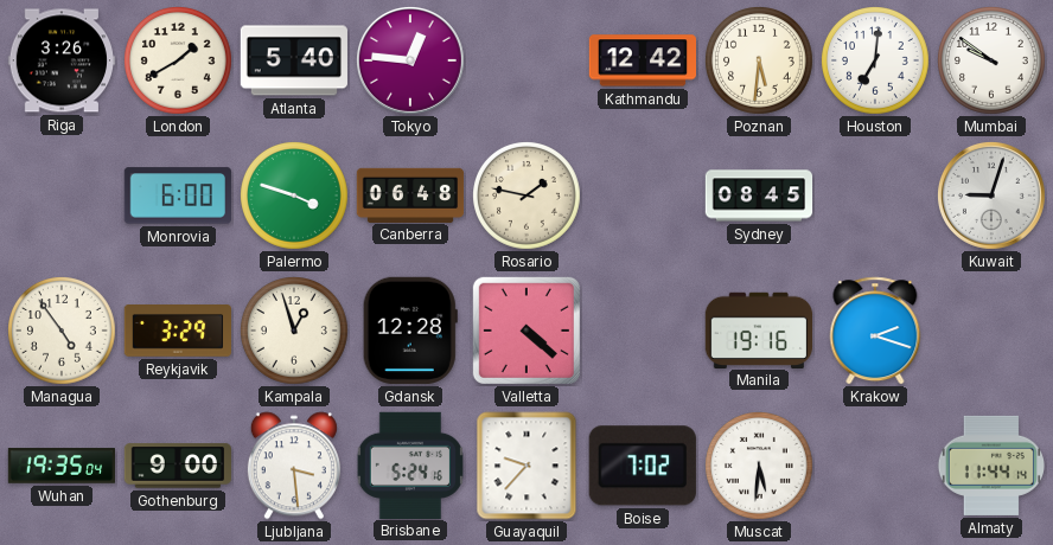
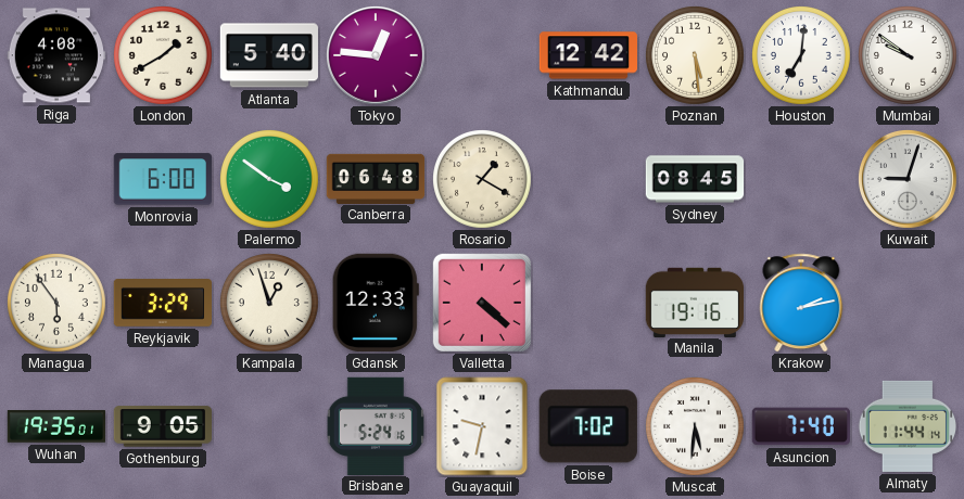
Riga: 3:26 -> 4:08 (55, 55)
Poznan: 5:31 -> 5:29 (696, 56)
Palermo: 3:48 -> 3:51 (270, 180)
Rosario: 1:47 -> 1:20 (483, 180)
Managua: 4:54 -> 5:54 (58, 304)
Gdansk: 12:28 -> 12:33 (376, 303)
Krakow: 2:18 -> 2:13 (801, 303)
Wuhan: 19:35:04 -> 19:35:01 (56, 426)
Gothenburg: 9:00 -> 9:05 (162, 426)
Ljubljana: 3:29 -> none (294, 466)
Guayaquil: 9:37 -> 9:32 (482, 426)
Asuncion: none -> 7:40 (801, 426)
